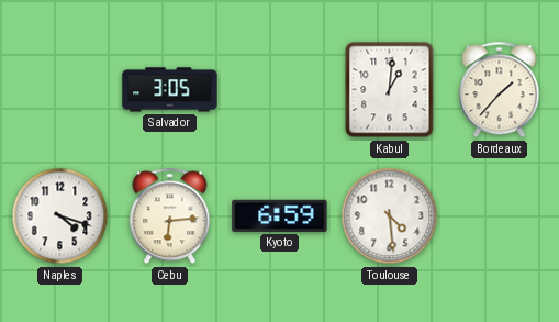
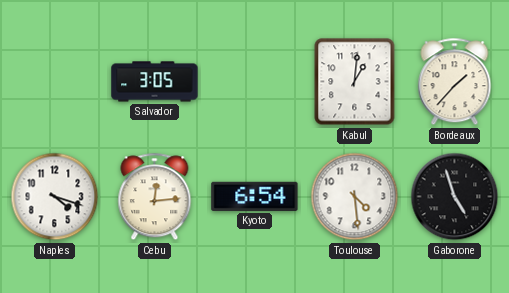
Cebu: 6:14 -> 12:14 (155, 197)
Kyoto: 6:59 -> 6:54 (255, 196)
Gaborone: none -> 4:57 (455, 197)
